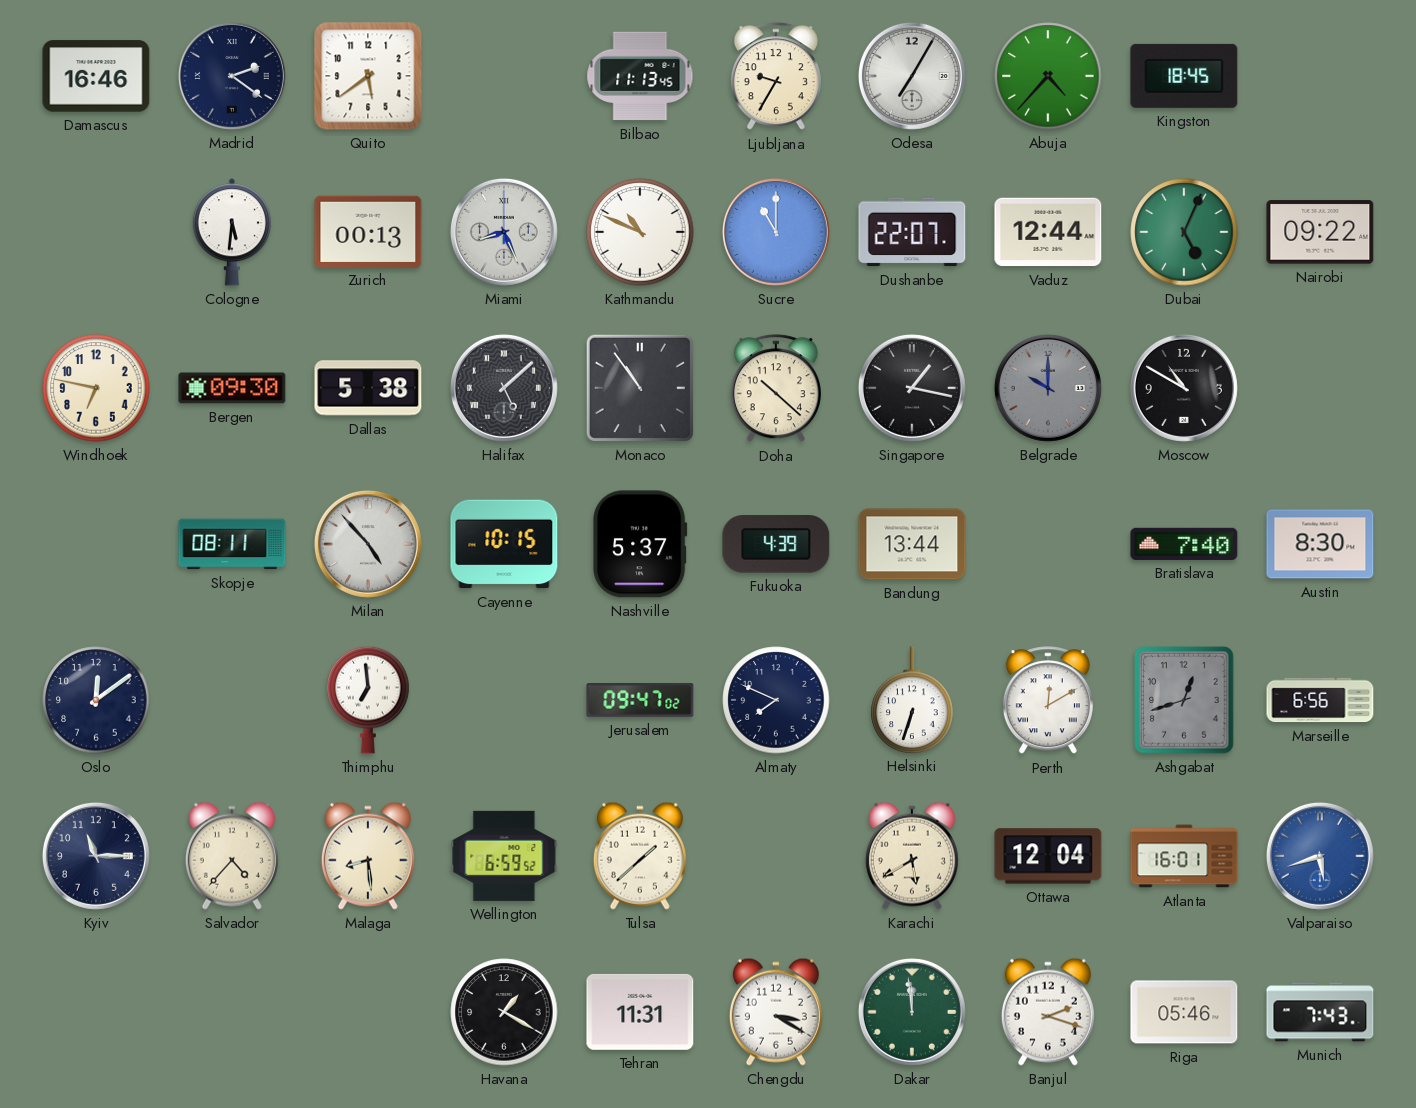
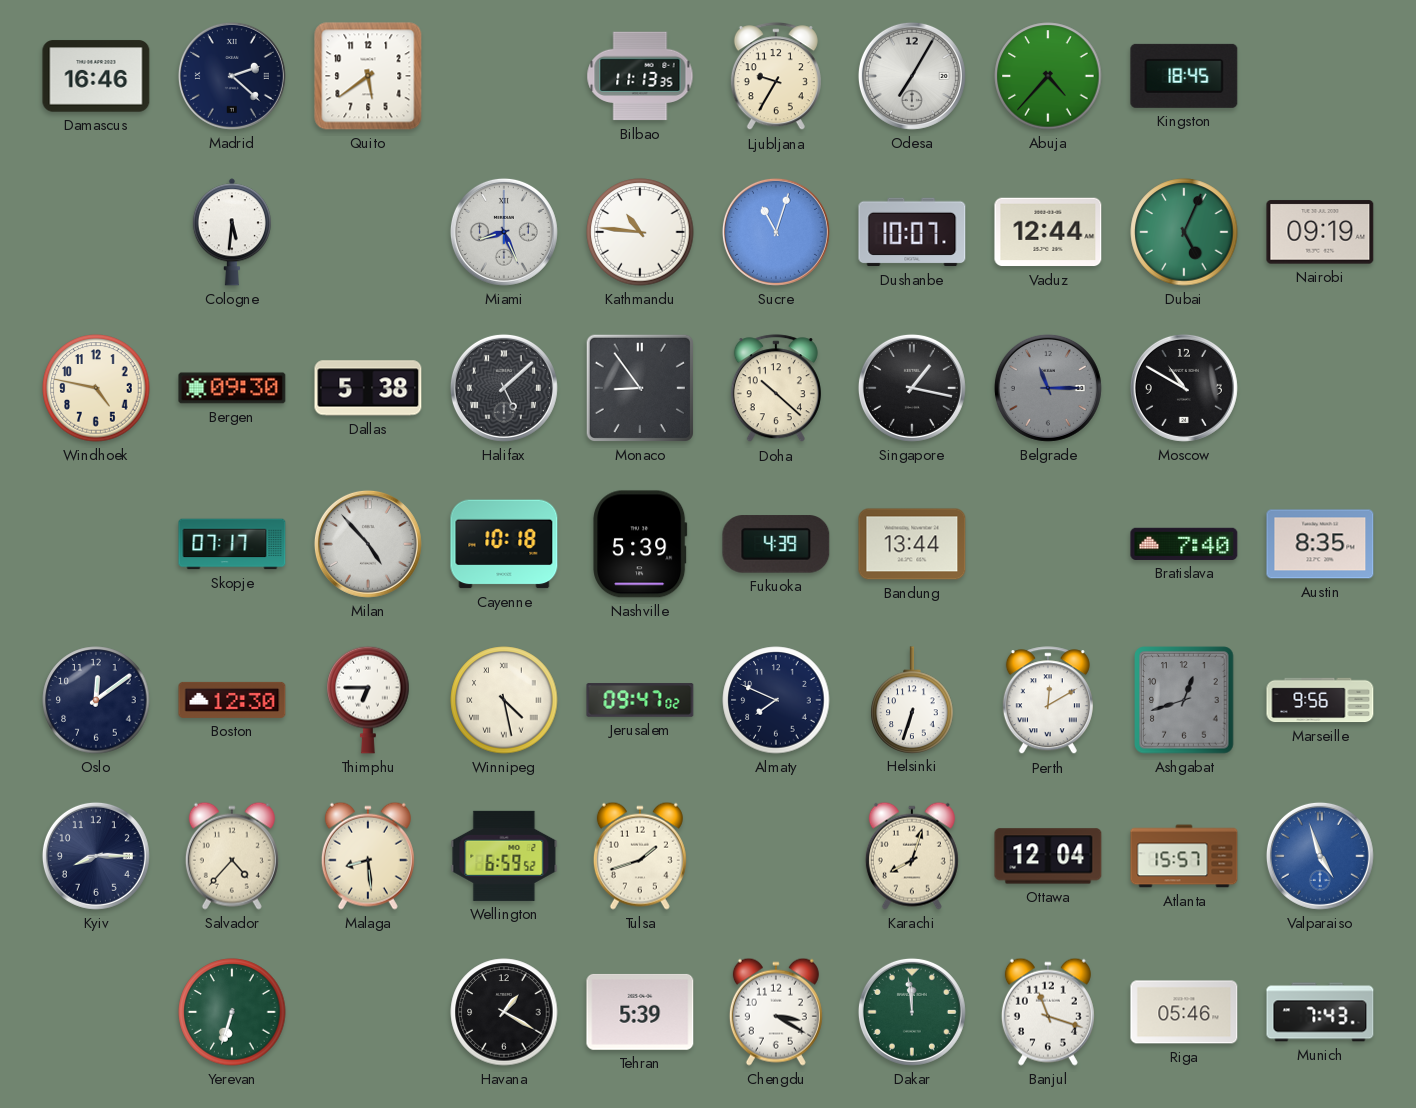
Madrid: 2:21 -> 2:22 (232, 76)
Bilbao: 11:13:45 -> 11:13:35 (640, 76)
Zurich: 00:13 -> none (368, 231)
Kathmandu: 10:49 -> 10:46 (640, 232)
Sucre: 11:00 -> 11:03 (776, 232)
Dushanbe: 22:07 -> 10:07 (912, 232)
Nairobi: 09:22 -> 09:19 (1320, 232)
Windhoek: 6:47 -> 4:47 (96, 388)
Monaco: 10:54 -> 8:54 (640, 388)
Belgrade: 10:00 -> 11:15 (1048, 388)
Skopje: 08:11 -> 07:17 (232, 544)
Cayenne: 10:15 -> 10:18 (504, 544)
Nashville: 5:37 -> 5:39 (640, 544)
Austin: 8:30 -> 8:35 (1320, 544)
Boston: none -> 12:30 (232, 700)
Thimphu: 6:59 -> 6:45 (368, 700)
Winnipeg: none -> 4:28 (504, 700)
Marseille: 6:56 -> 9:56 (1320, 700)
Kyiv: 11:15 -> 8:15 (96, 856)
Tulsa: 1:38 -> 1:42 (640, 856)
Karachi: 5:40 -> 8:03 (912, 856)
Atlanta: 16:01 -> 15:57 (1184, 856)
Valparaiso: 5:42 -> 4:57 (1320, 856)
Yerevan: none -> 6:33 (232, 1012)
Tehran: 11:31 -> 5:39 (640, 1012)
Banjul: 2:18 -> 11:18 (1048, 1012)
